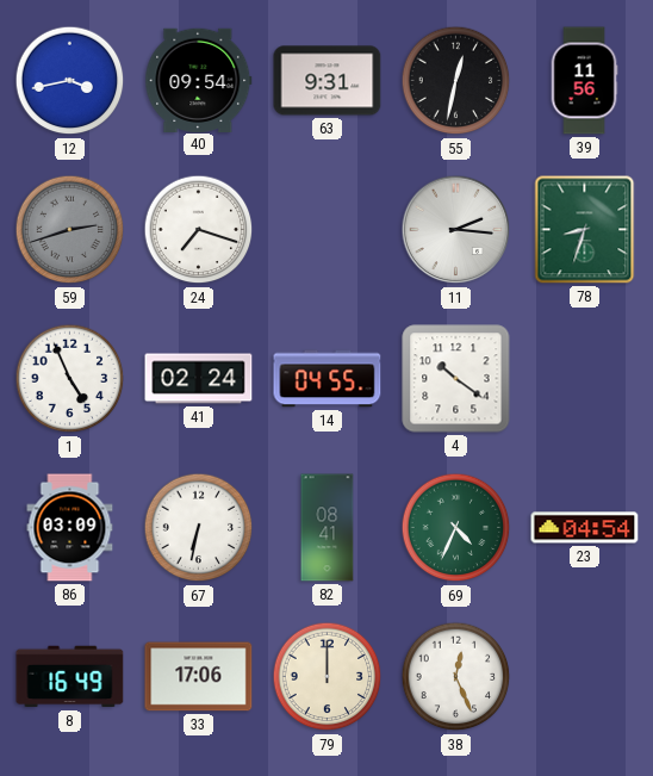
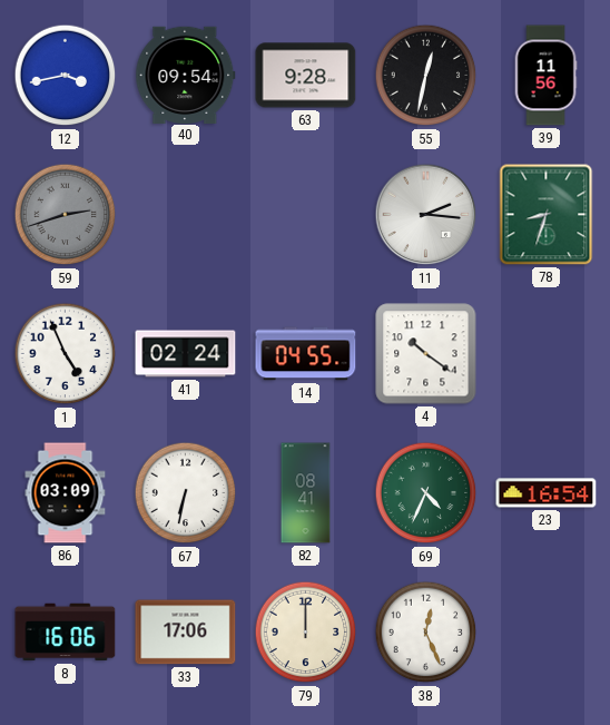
63: 9:31 -> 9:28 (306, 76)
24: 7:18 -> none (199, 230)
23: 04:54 -> 16:54 (547, 493)
8: 16:49 -> 16:06 (66, 633)
